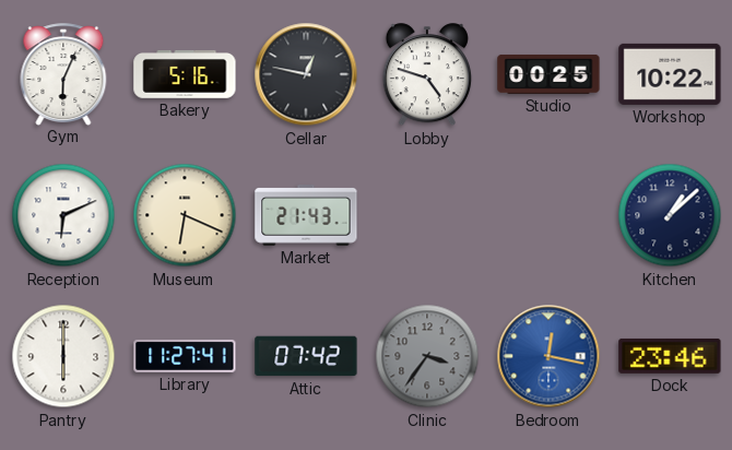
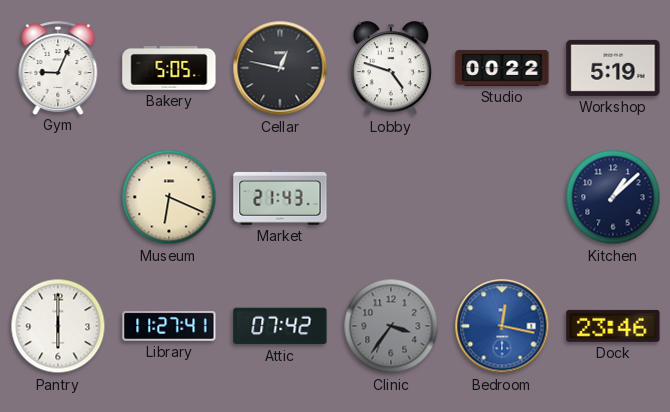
Gym: 6:04 -> 9:04 (58, 68)
Bakery: 5:16 -> 5:05 (169, 68)
Studio: 00:25 -> 00:22 (502, 68)
Workshop: 10:22 -> 5:19 (613, 68)
Reception: 6:11 -> none (63, 215)
